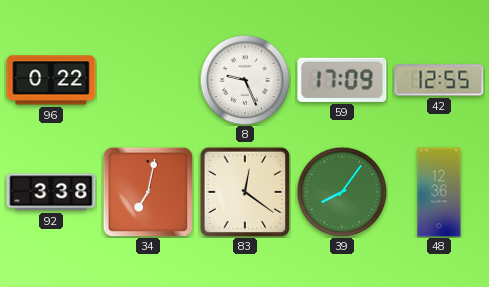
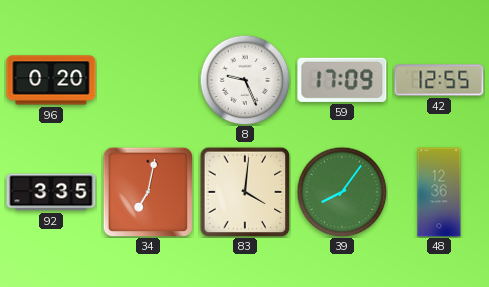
96: 0:22 -> 0:20 (51, 80)
92: 3:38 -> 3:35 (51, 192)
83: 12:21 -> 4:01 (245, 192)
